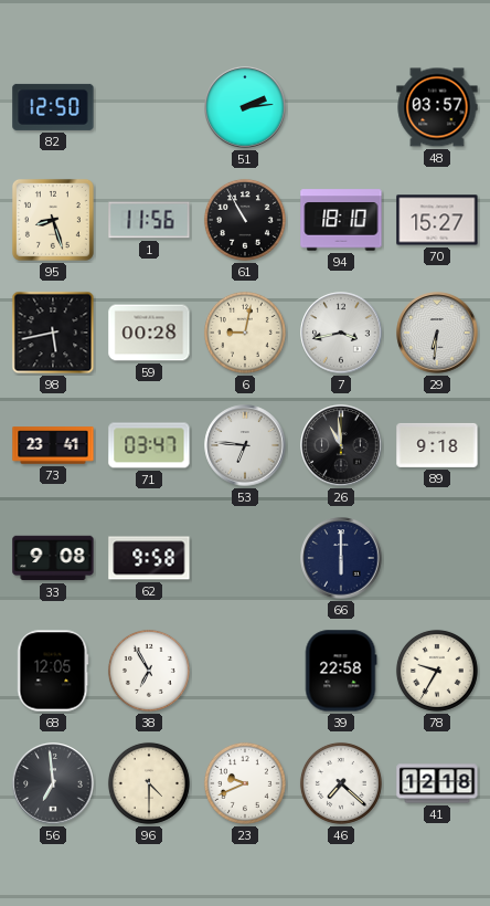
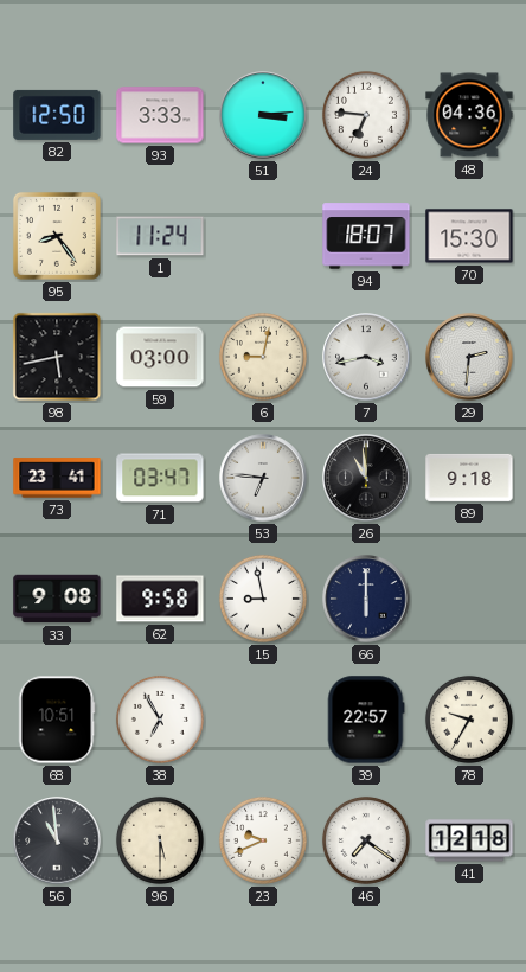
93: none -> 3:33 (160, 115)
51: 2:14 -> 3:14 (263, 115)
24: none -> 6:46 (366, 115)
48: 03:57 -> 04:36 (469, 115)
95: 8:27 -> 8:24 (57, 236)
1: 11:56 -> 11:24 (160, 236)
61: 10:55 -> none (245, 220)
94: 18:10 -> 18:07 (366, 236)
70: 15:27 -> 15:30 (469, 236)
59: 00:28 -> 03:00 (160, 357)
29: 6:31 -> 2:31 (469, 357)
15: none -> 8:58 (263, 599)
68: 12:05 -> 10:51 (57, 720)
39: 22:58 -> 22:57 (366, 720)
56: 6:59 -> 10:59 (57, 840)
96: 4:30 -> 5:30 (160, 840)
46: 7:22 -> 7:21 (366, 840)
